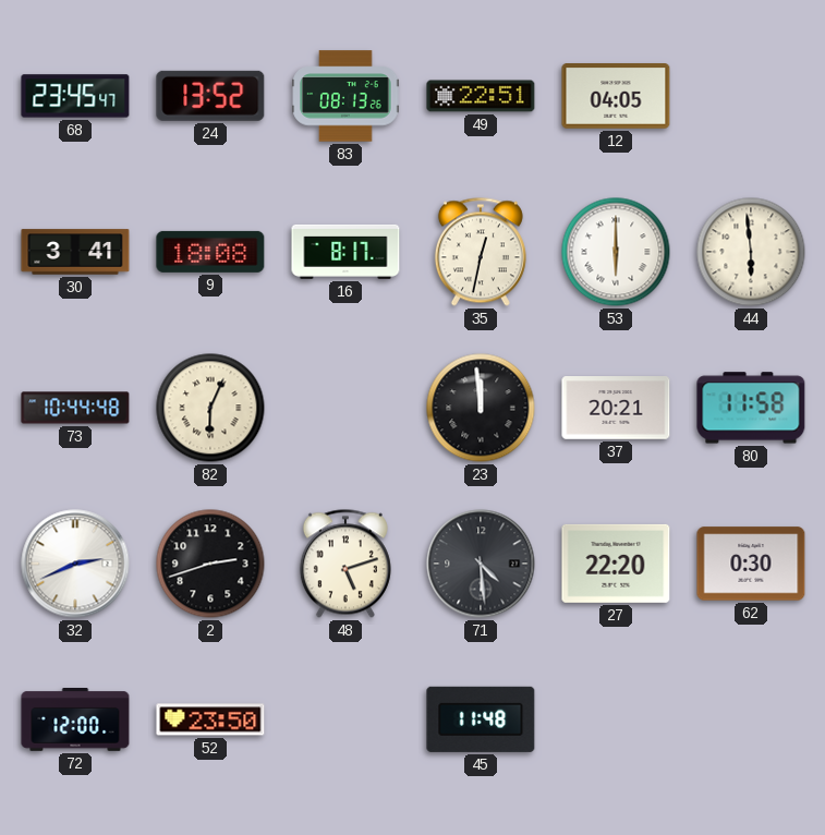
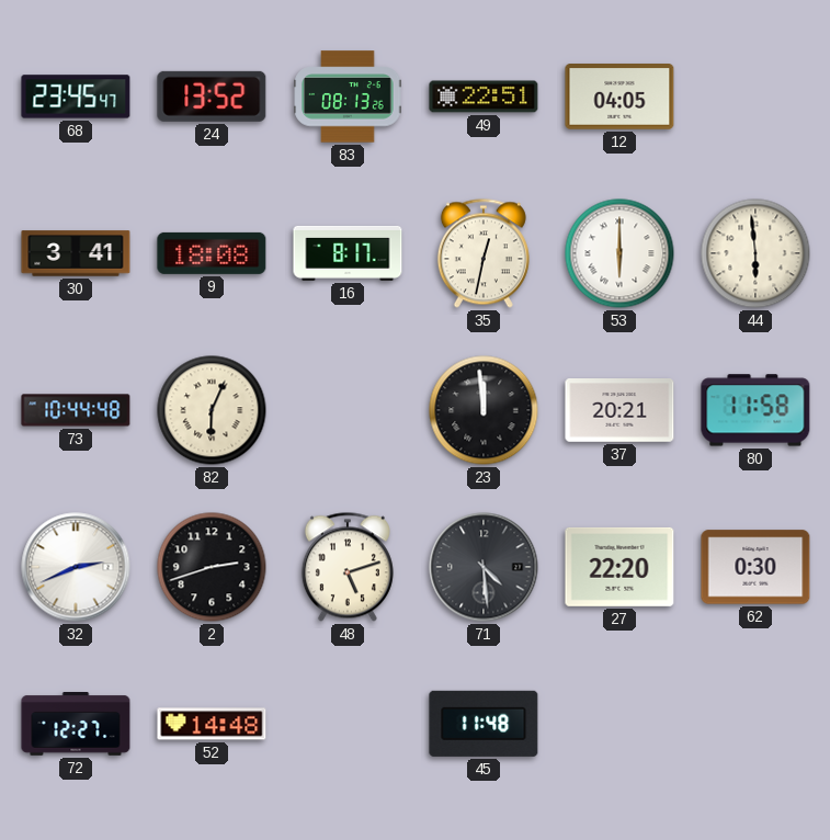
72: 12:00 -> 12:27 (76, 725)
52: 23:50 -> 14:48 (212, 724)
